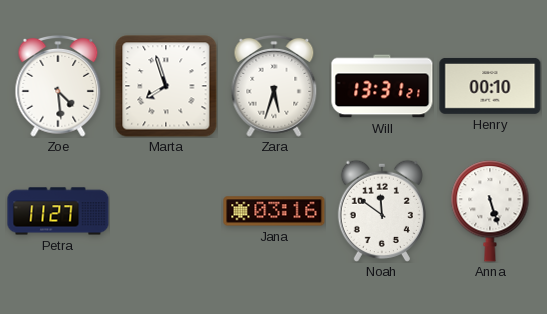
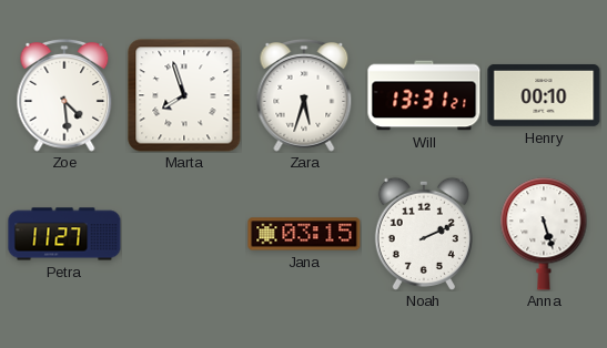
Jana: 03:16 -> 03:15 (304, 234)
Noah: 11:51 -> 2:11 (424, 233)
